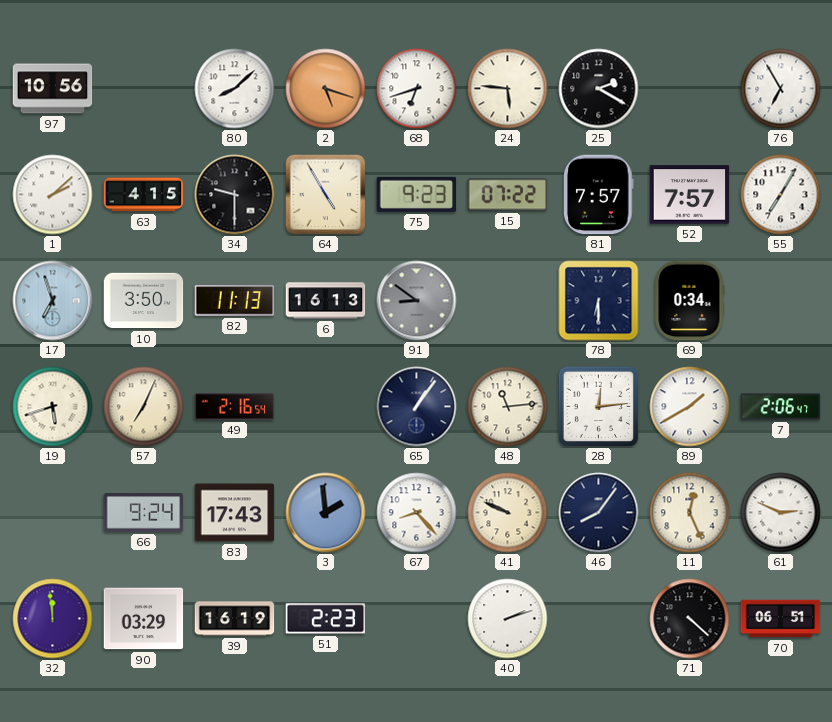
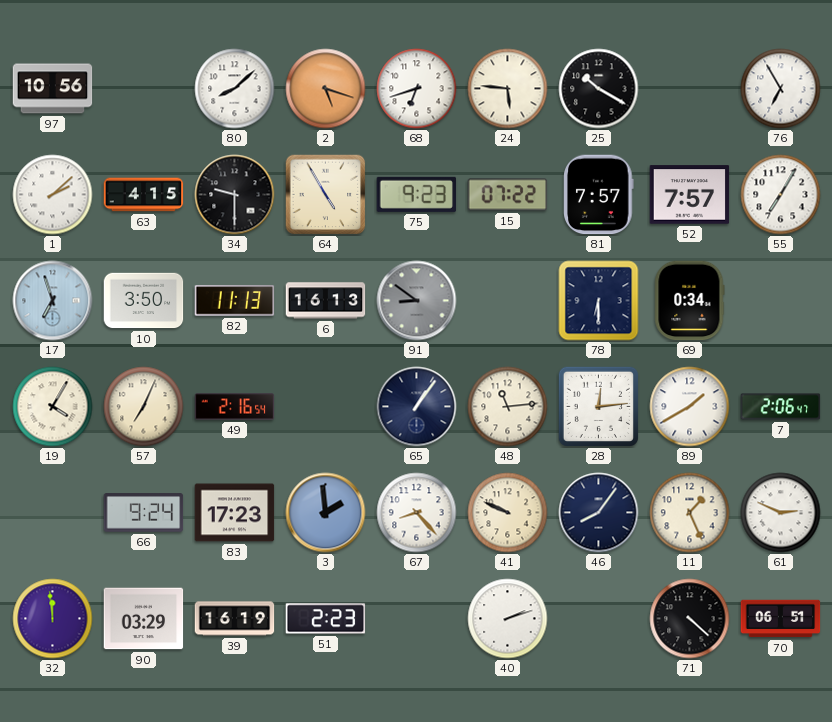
25: 2:20 -> 10:20 (599, 89)
19: 5:42 -> 4:05 (53, 407)
83: 17:43 -> 17:23 (235, 513)
11: 12:26 -> 1:26 (690, 513)
